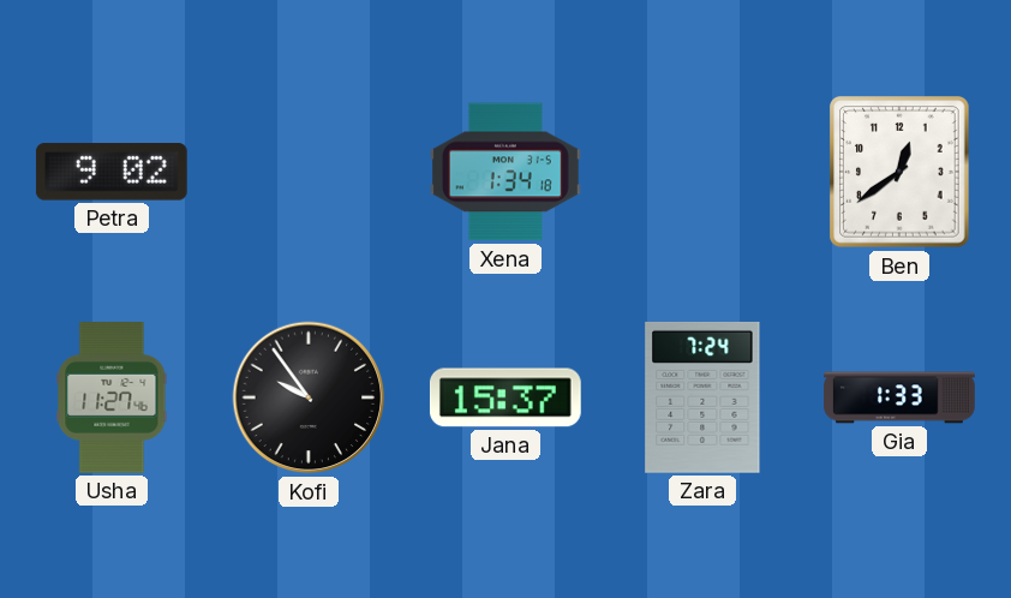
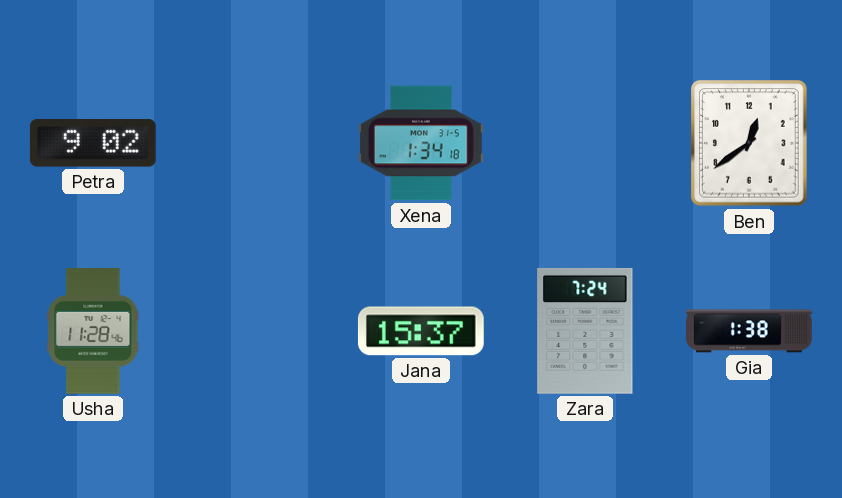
Usha: 11:27 -> 11:28 (93, 332)
Kofi: 9:54 -> none (309, 397)
Gia: 1:33 -> 1:38 (750, 331)
